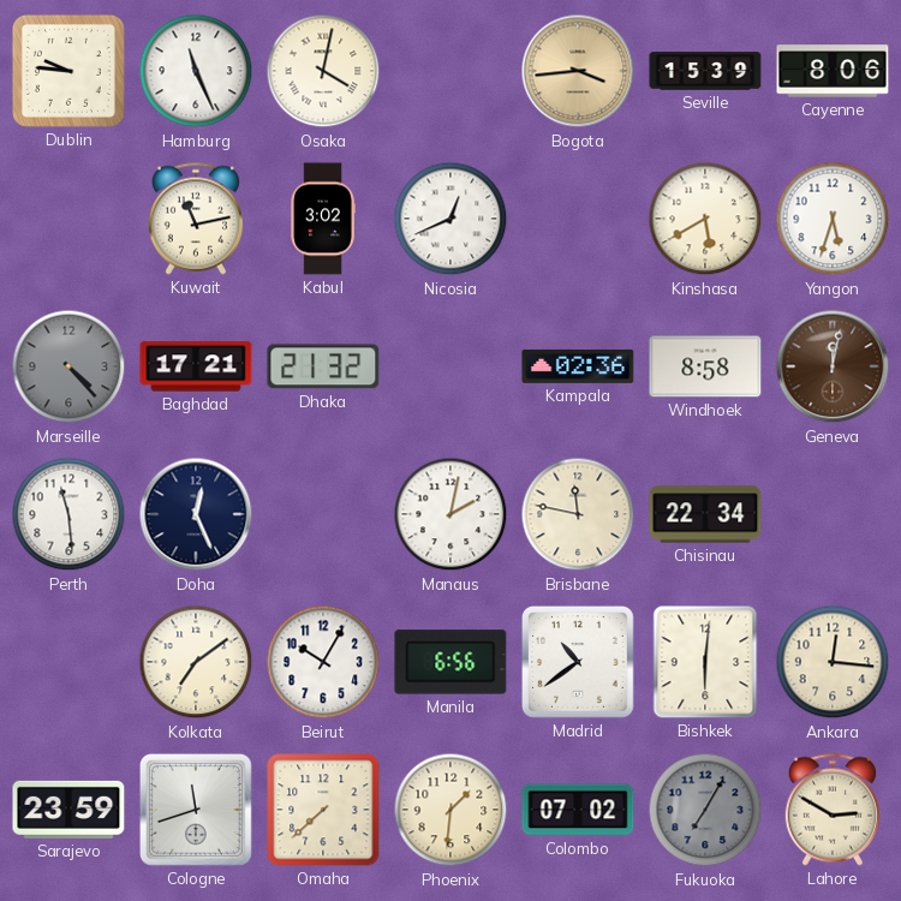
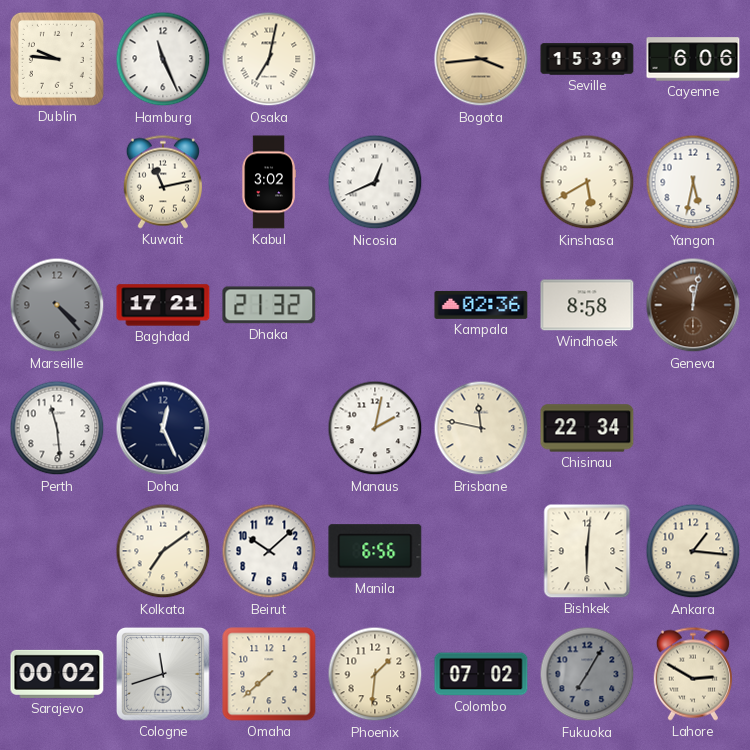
Osaka: 4:02 -> 7:02 (269, 59)
Cayenne: 8:06 -> 6:06 (693, 59)
Yangon: 5:33 -> 5:32 (693, 182)
Beirut: 10:05 -> 10:08 (269, 551)
Madrid: 10:39 -> none (578, 662)
Ankara: 12:16 -> 1:16 (693, 551)
Sarajevo: 23:59 -> 00:02 (57, 674)
